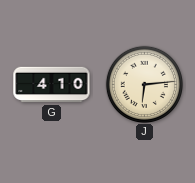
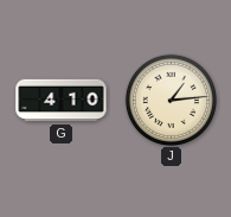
J: 6:14 -> 1:14 (171, 100)
